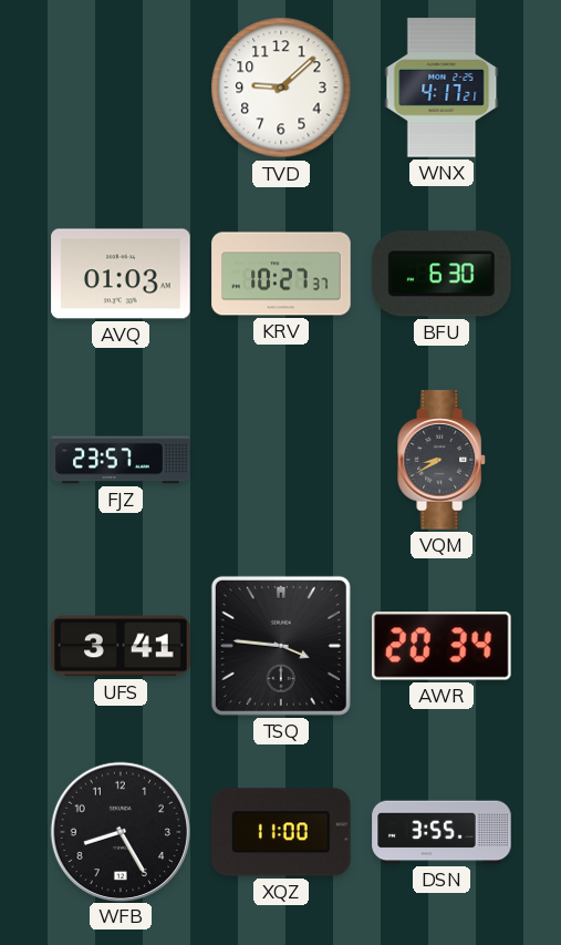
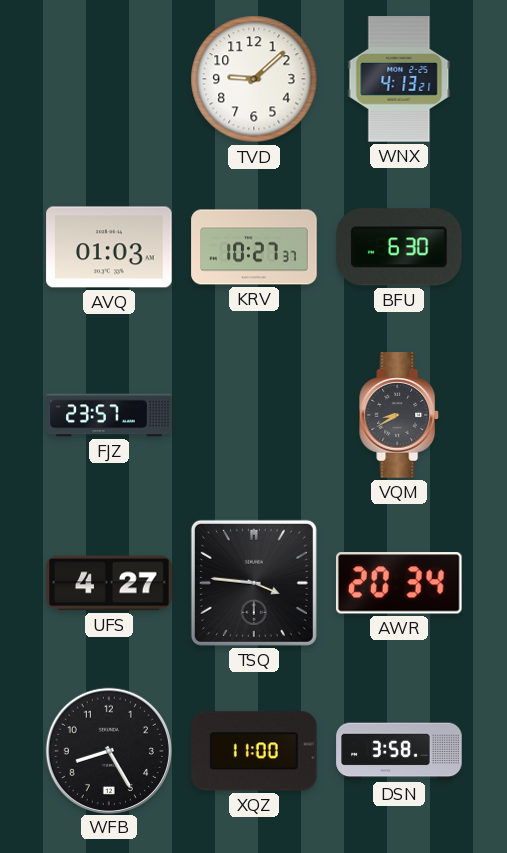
WNX: 4:17 -> 4:13 (399, 79)
UFS: 3:41 -> 4:27 (109, 583)
DSN: 3:55 -> 3:58 (399, 751)
